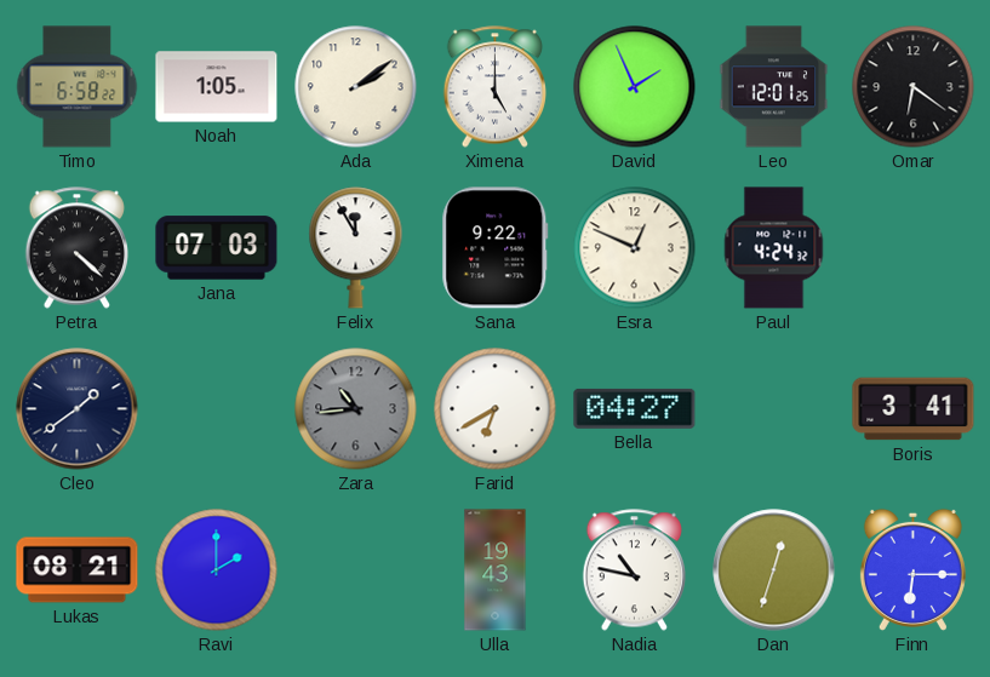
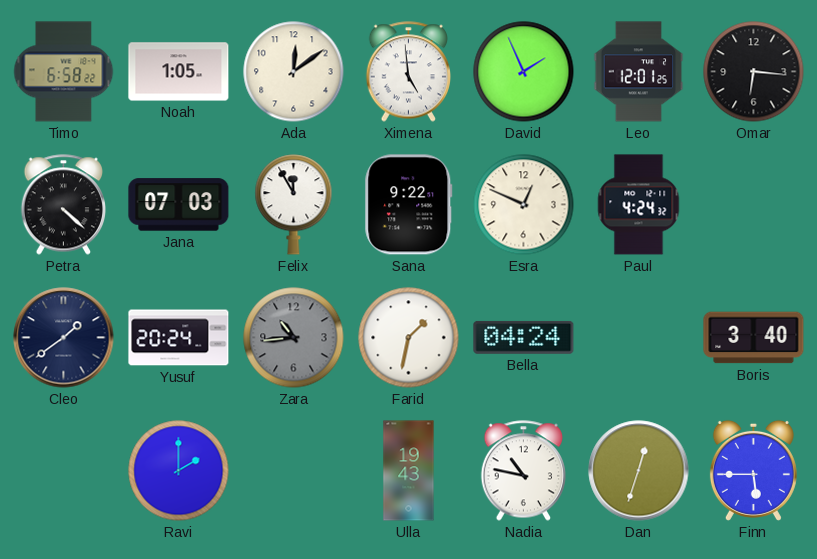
Ada: 2:09 -> 12:09 (294, 72)
Ximena: 5:00 -> 4:59 (408, 72)
Omar: 6:21 -> 6:16 (754, 72)
Yusuf: none -> 20:24 (179, 338)
Farid: 6:40 -> 1:32 (409, 338)
Bella: 04:27 -> 04:24 (524, 337)
Boris: 3:41 -> 3:40 (754, 338)
Lukas: 08:21 -> none (78, 570)
Finn: 6:15 -> 5:45 (753, 470)
